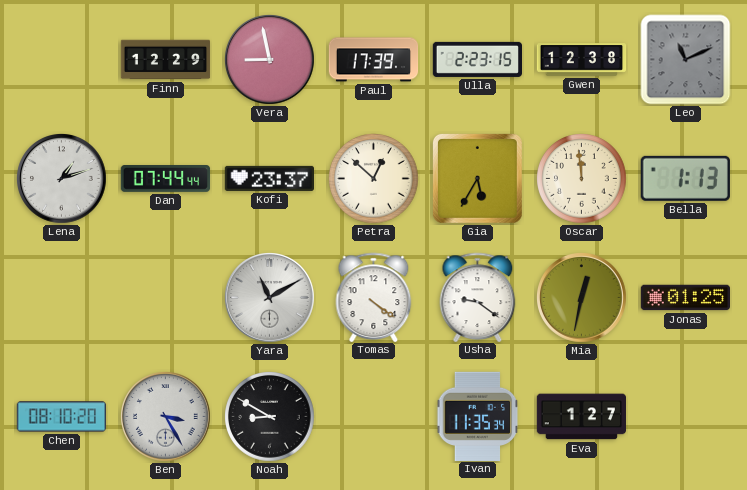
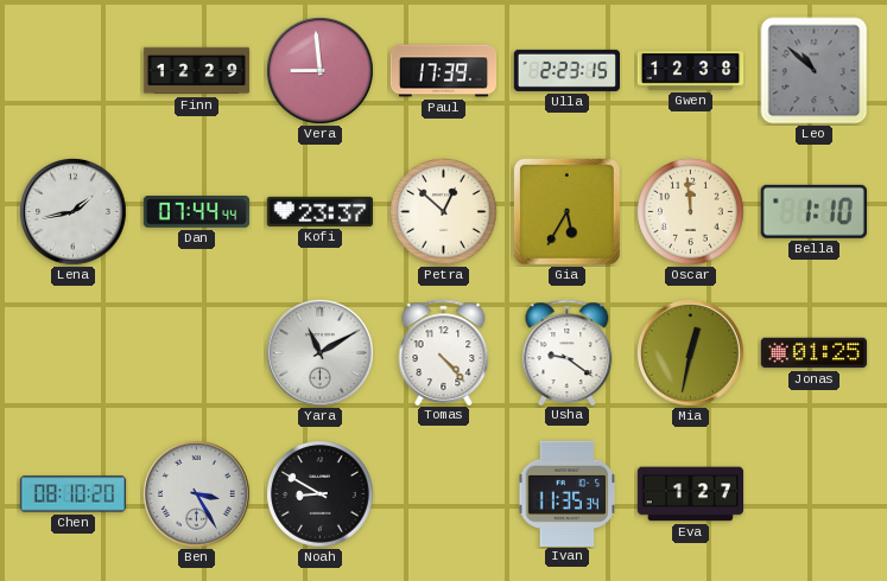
Vera: 8:58 -> 8:59 (321, 71)
Leo: 11:11 -> 10:52 (815, 71)
Lena: 1:12 -> 1:43 (74, 212)
Bella: 1:13 -> 1:10 (813, 211)
Tomas: 4:21 -> 4:23 (444, 352)
